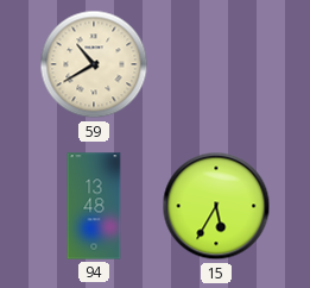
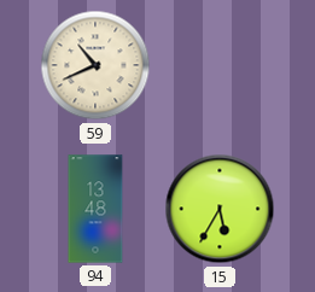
59: 10:40 -> 10:41 (95, 65)
